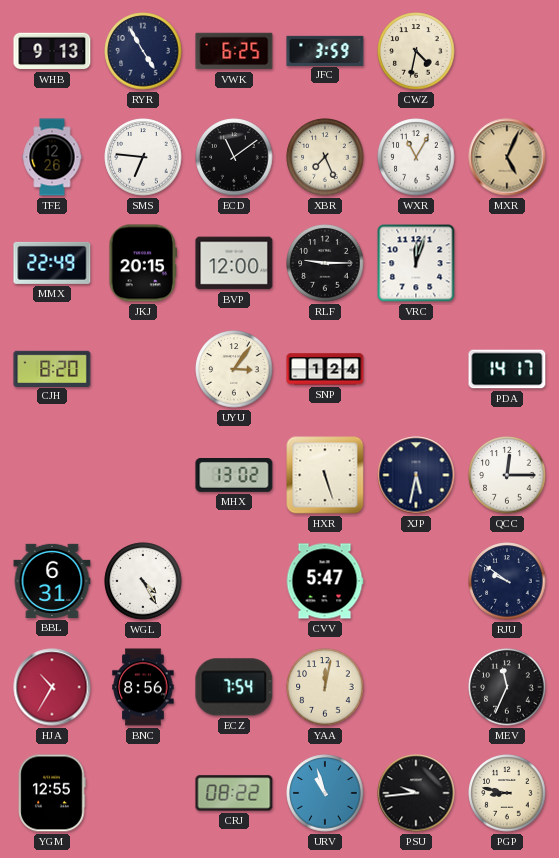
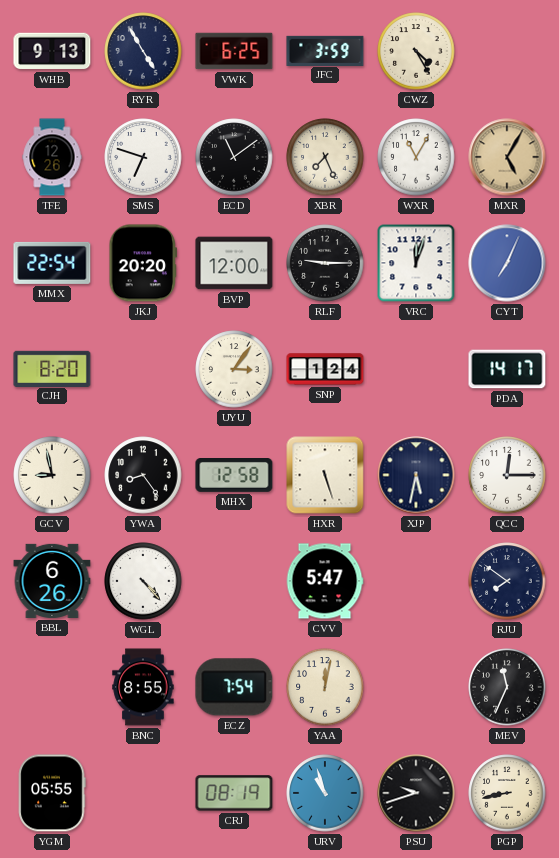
CWZ: 4:32 -> 4:25 (416, 51)
SMS: 6:46 -> 6:48 (143, 157)
MXR: 5:04 -> 5:05 (507, 157)
MMX: 22:49 -> 22:54 (52, 263)
JKJ: 20:15 -> 20:20 (143, 263)
CYT: none -> 7:04 (507, 263)
GCV: none -> 8:58 (52, 475)
YWA: none -> 8:24 (143, 475)
MHX: 13:02 -> 12:58 (234, 476)
BBL: 6:31 -> 6:26 (52, 581)
WGL: 4:25 -> 4:23 (143, 581)
RJU: 9:51 -> 7:51 (507, 581)
HJA: 10:35 -> none (52, 687)
BNC: 8:56 -> 8:55 (143, 687)
YGM: 12:55 -> 05:55 (52, 793)
CRJ: 08:22 -> 08:19 (234, 793)
PSU: 9:44 -> 9:42 (416, 793)
PGP: 8:47 -> 8:43 (507, 793)
